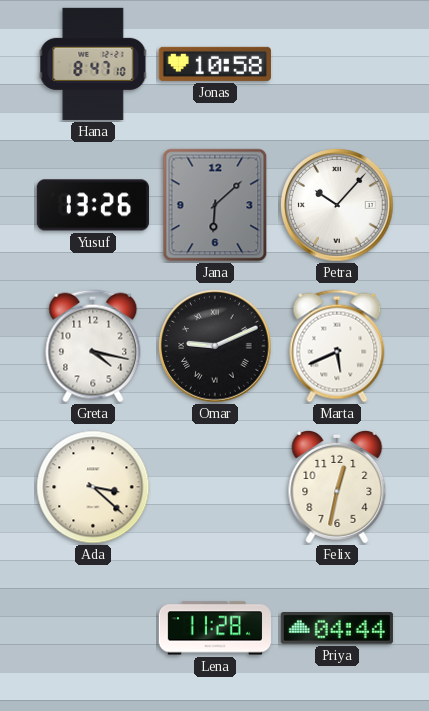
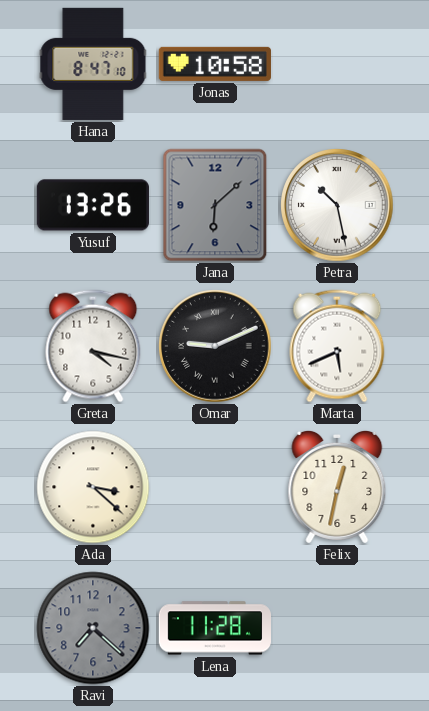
Petra: 10:07 -> 10:28 (337, 205)
Ravi: none -> 7:22 (93, 628)
Priya: 04:44 -> none (337, 628)
